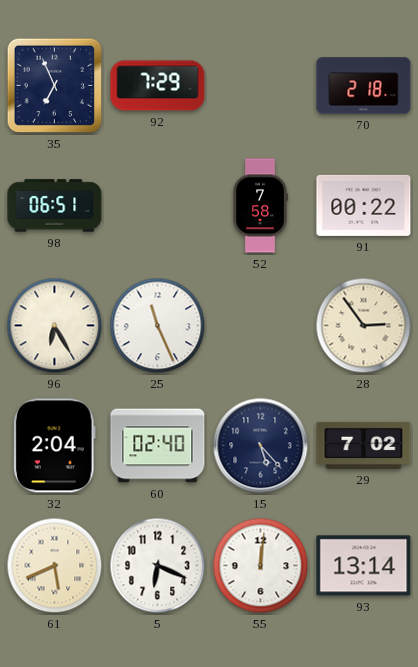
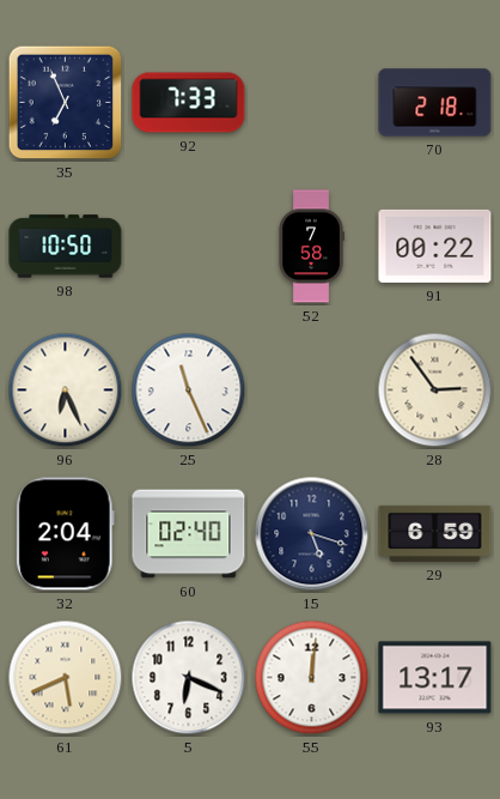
92: 7:29 -> 7:33 (189, 103)
98: 06:51 -> 10:50 (66, 247)
96: 6:25 -> 6:26 (66, 391)
15: 5:23 -> 5:18 (312, 534)
29: 7:02 -> 6:59 (435, 533)
93: 13:14 -> 13:17 (435, 678)
